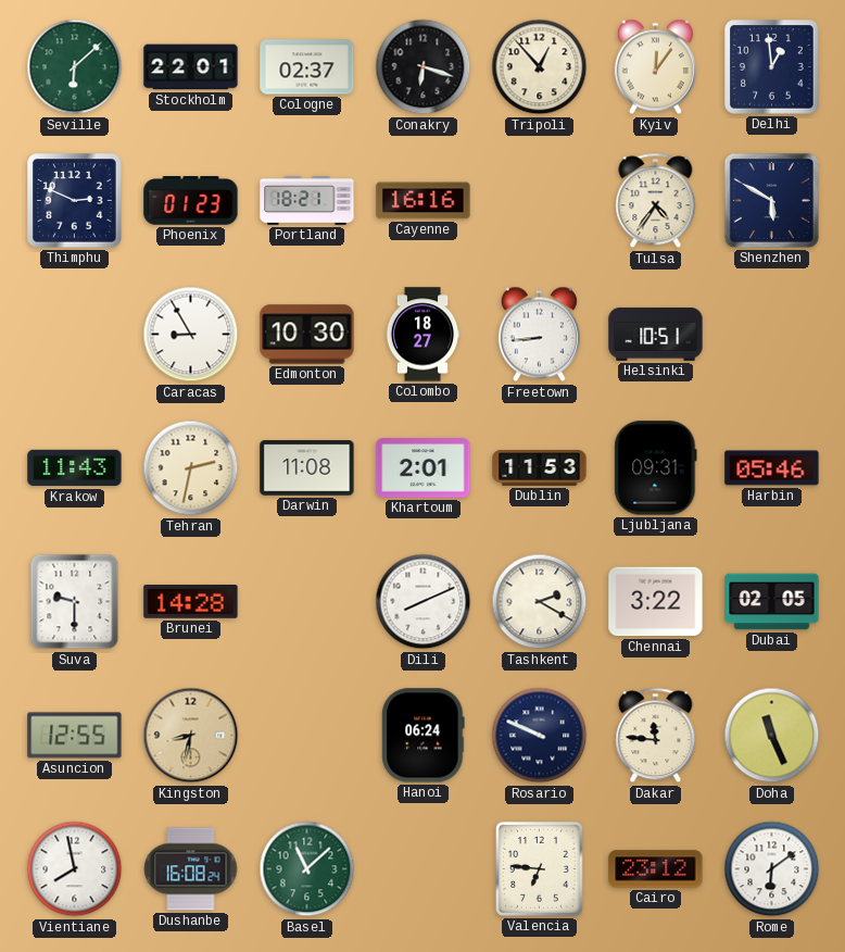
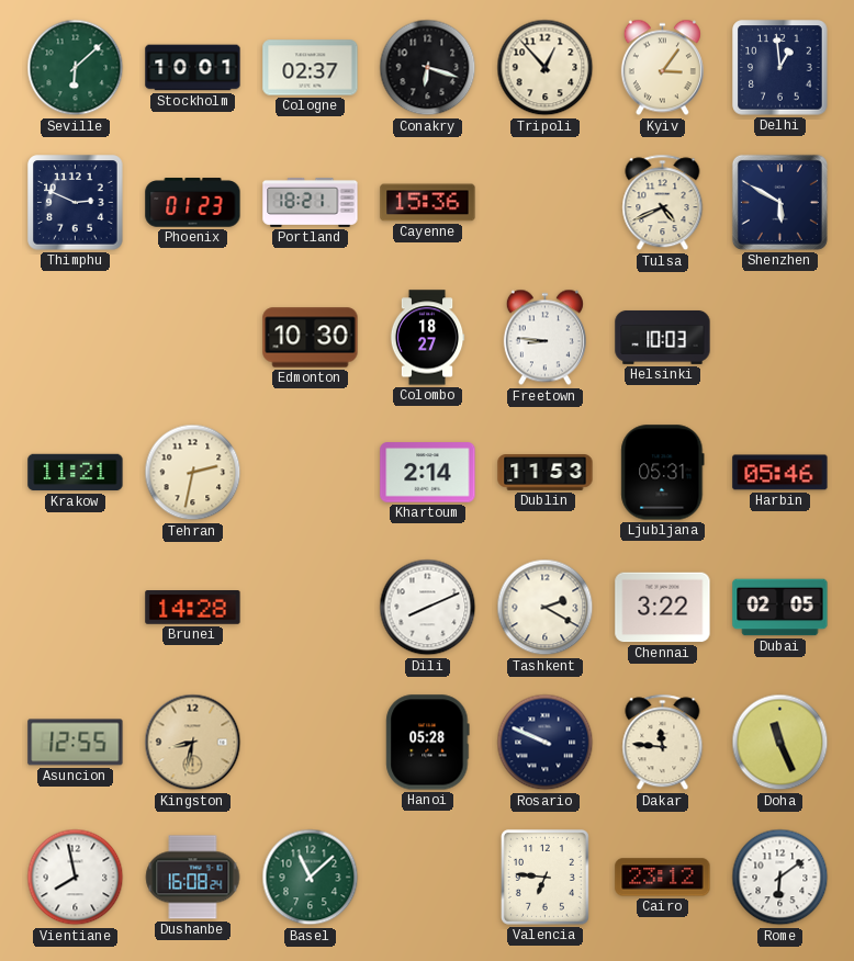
Stockholm: 22:01 -> 10:01 (193, 68)
Kyiv: 12:06 -> 3:06 (662, 68)
Cayenne: 16:16 -> 15:36 (428, 203)
Tulsa: 4:36 -> 4:41 (663, 203)
Caracas: 8:55 -> none (191, 335)
Freetown: 8:44 -> 8:46 (544, 338)
Helsinki: 10:51 -> 10:03 (663, 337)
Krakow: 11:43 -> 11:21 (76, 473)
Darwin: 11:08 -> none (307, 468)
Khartoum: 2:01 -> 2:14 (428, 473)
Ljubljana: 09:31 -> 05:31 (663, 473)
Suva: 9:30 -> none (75, 602)
Hanoi: 06:24 -> 05:28 (428, 743)
